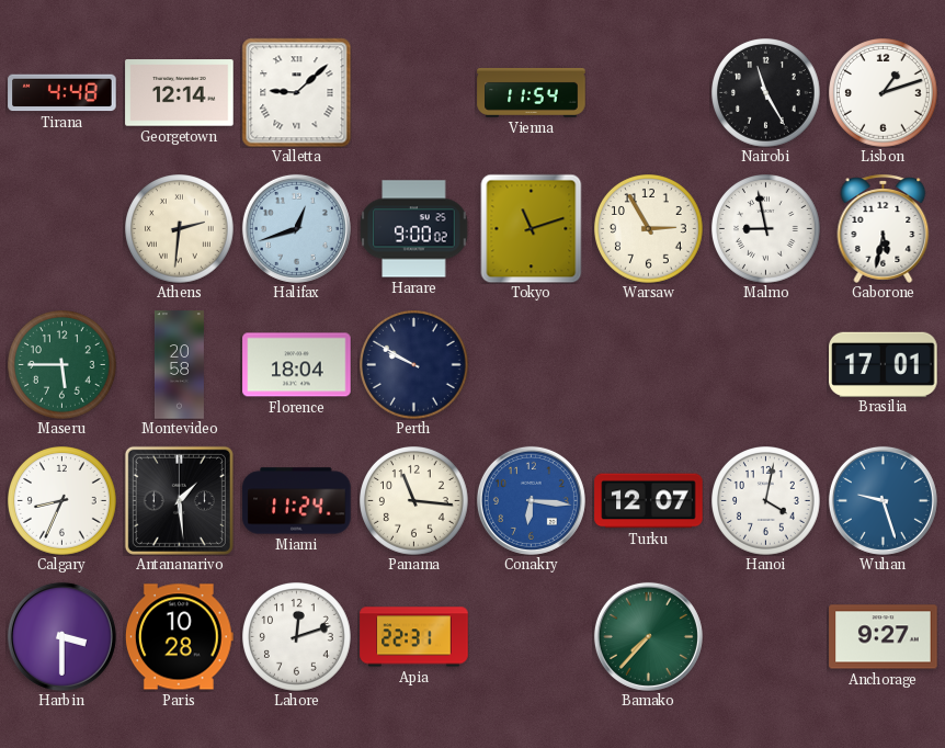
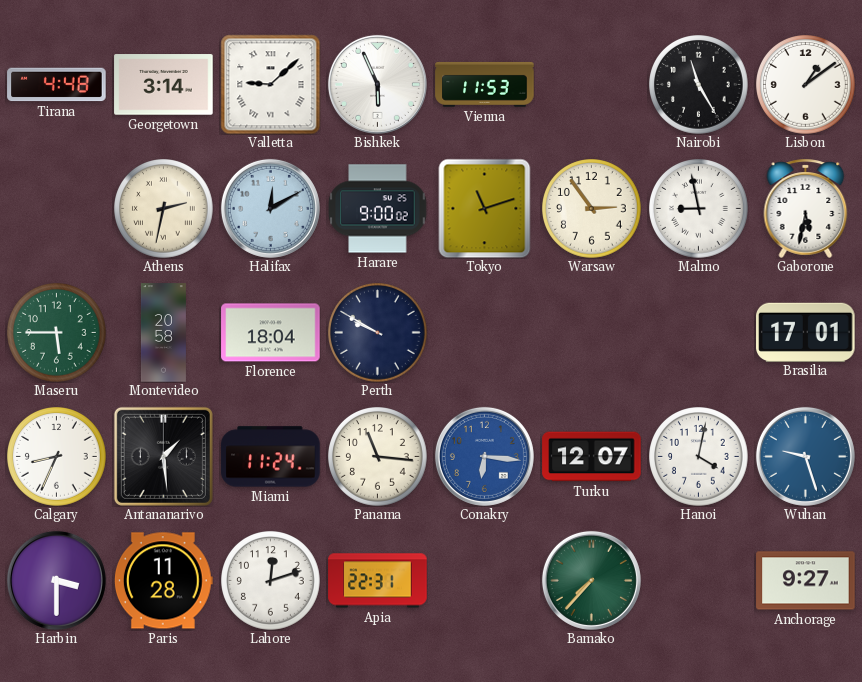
Georgetown: 12:14 -> 3:14 (164, 85)
Bishkek: none -> 5:56 (377, 84)
Vienna: 11:54 -> 11:53 (485, 84)
Lisbon: 1:12 -> 1:09 (806, 85)
Athens: 2:31 -> 2:32 (164, 209)
Halifax: 12:42 -> 12:10 (270, 208)
Warsaw: 2:55 -> 2:54 (592, 209)
Paris: 10:28 -> 11:28 (163, 581)
